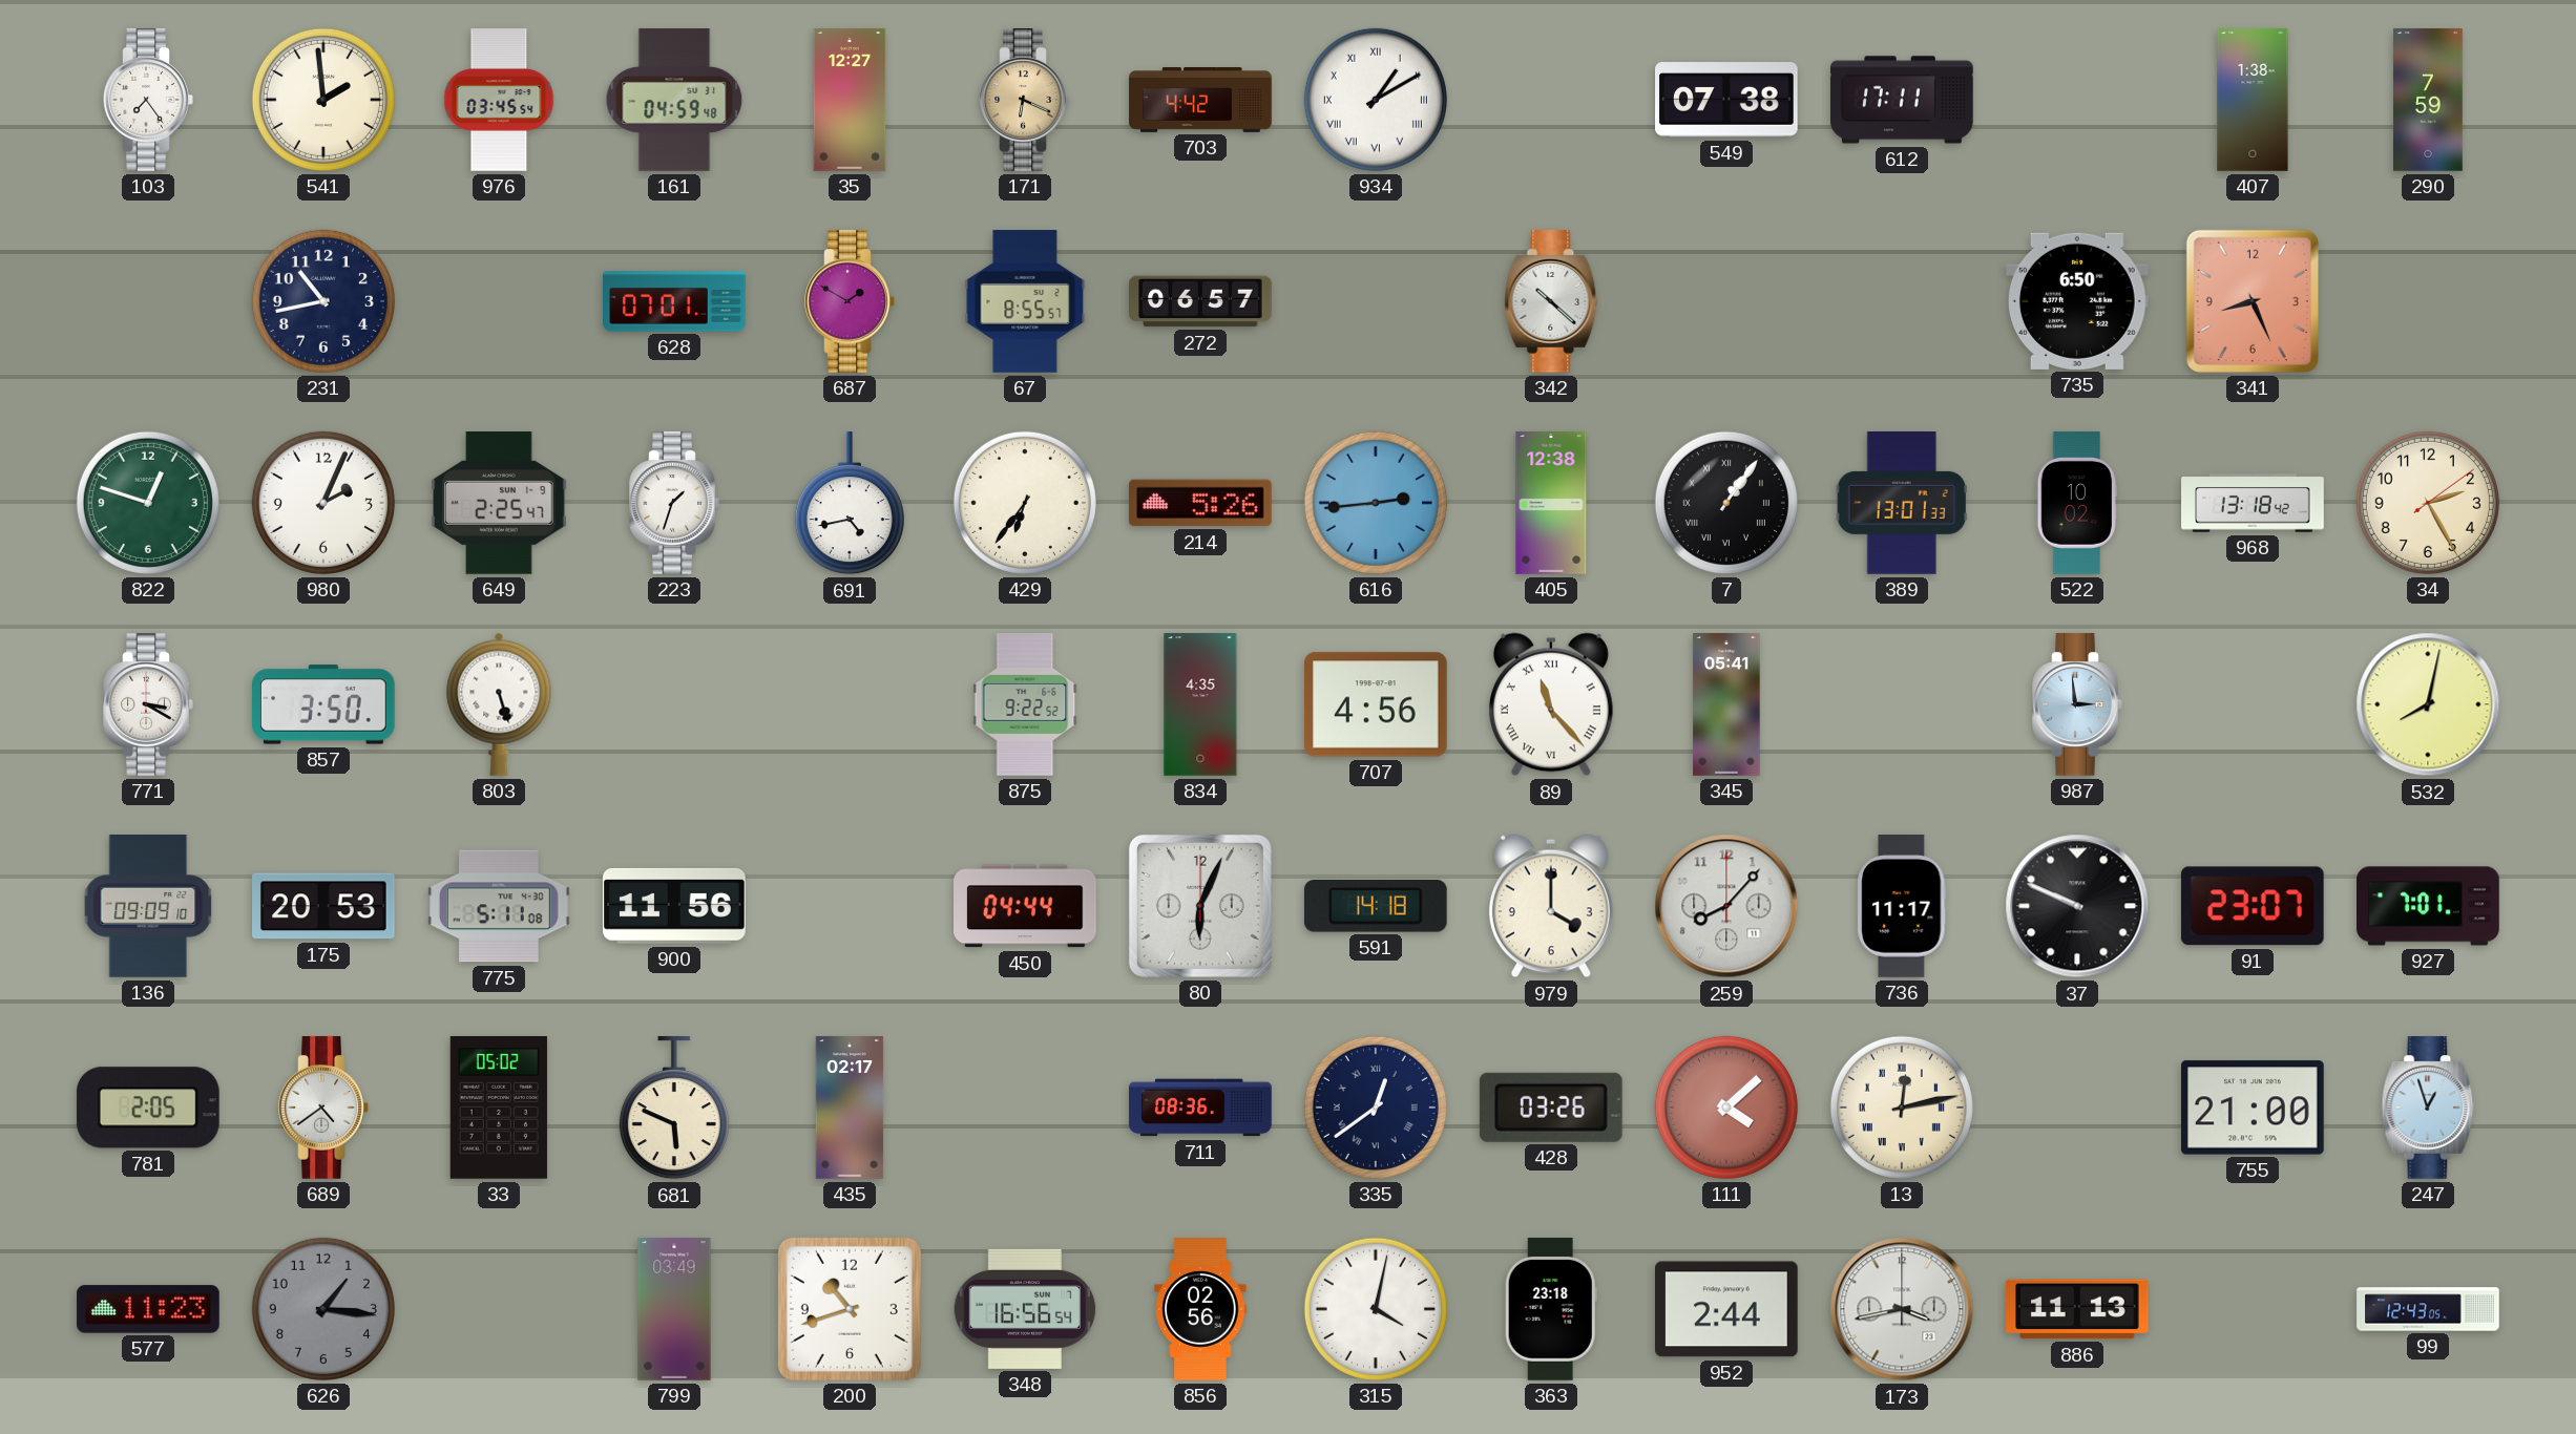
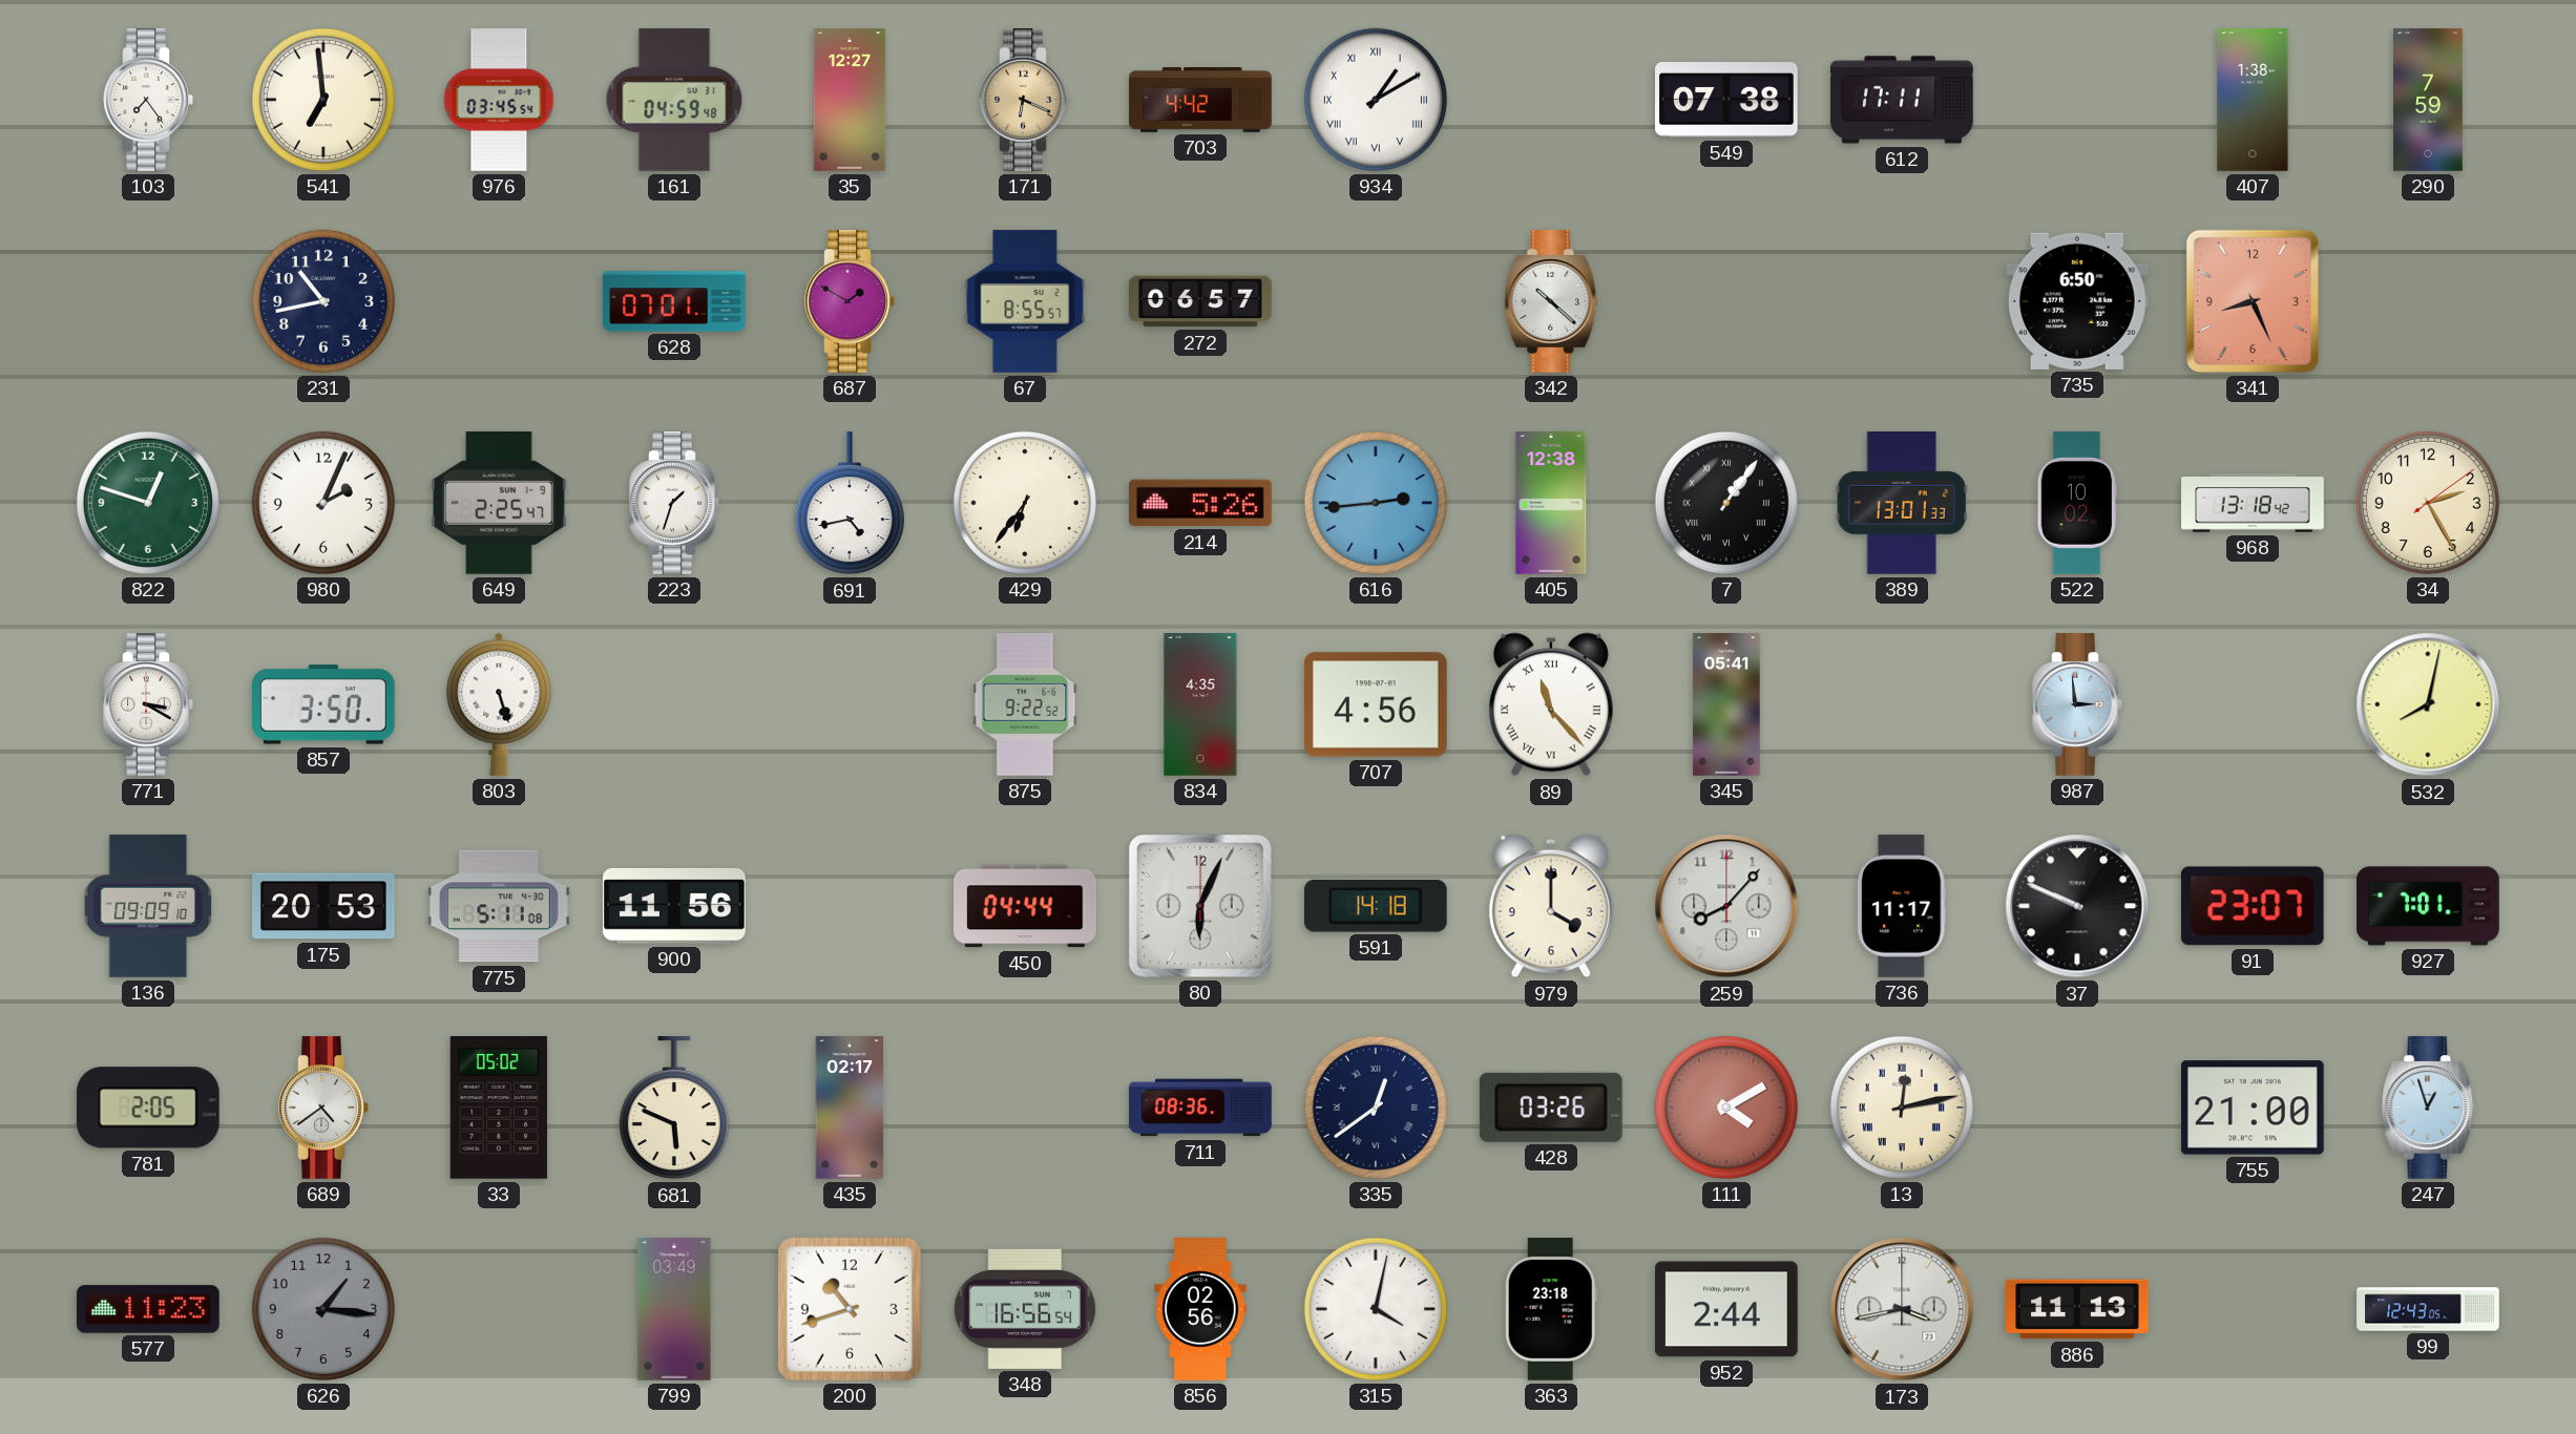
541: 1:59 -> 6:59 (323, 100)
111: 4:08 -> 4:10 (1726, 1108)
